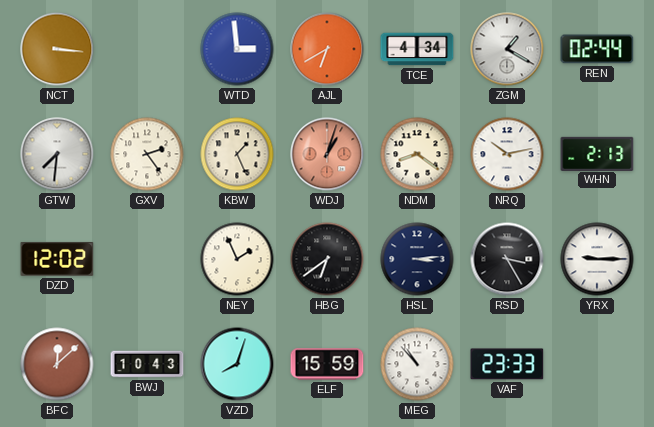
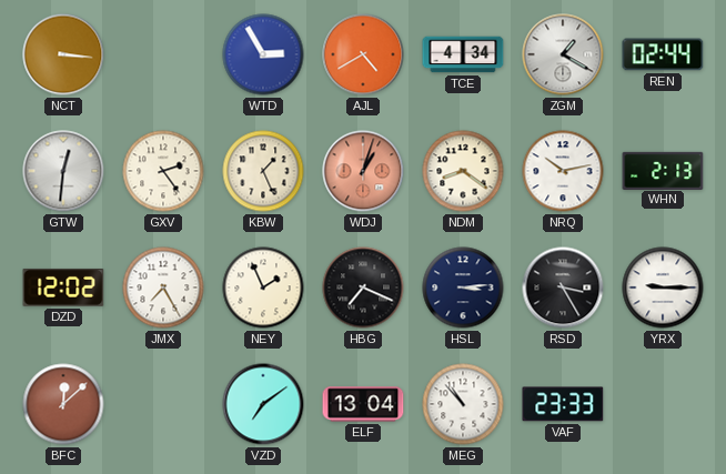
WTD: 2:59 -> 2:55 (263, 54)
AJL: 6:40 -> 4:40 (363, 54)
GTW: 7:31 -> 12:31 (63, 171)
JMX: none -> 7:25 (163, 288)
HBG: 6:39 -> 7:19 (363, 288)
BWJ: 10:43 -> none (147, 364)
VZD: 8:03 -> 7:09 (263, 404)
ELF: 15:59 -> 13:04 (363, 404)
